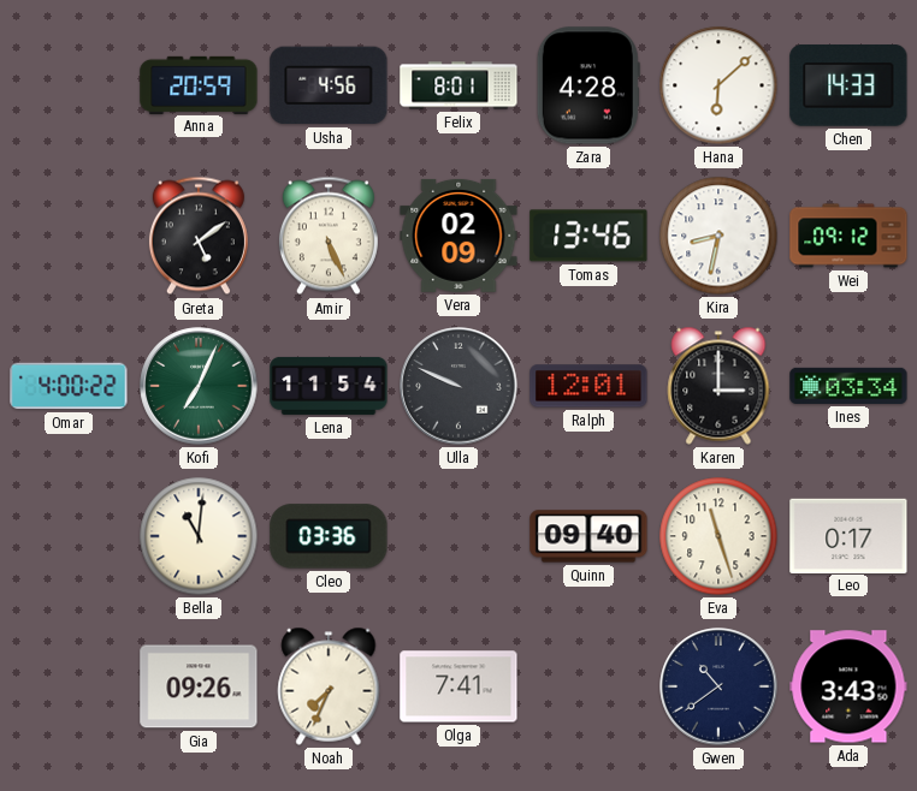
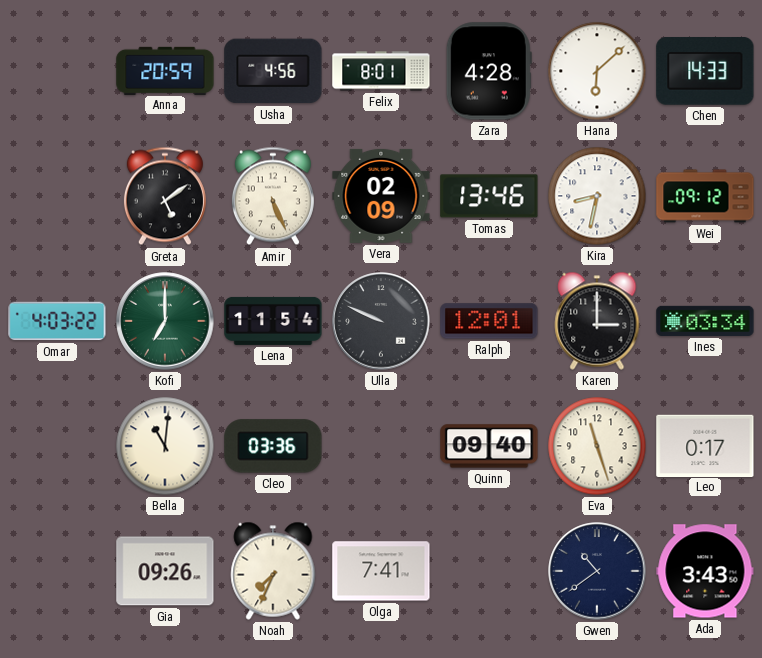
Omar: 4:00 -> 4:03 (57, 321)
Kofi: 7:04 -> 7:00 (165, 321)
